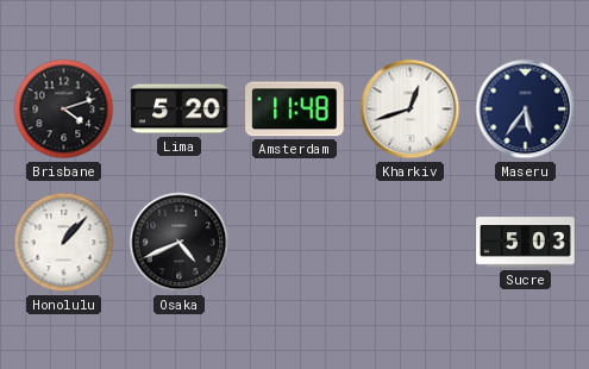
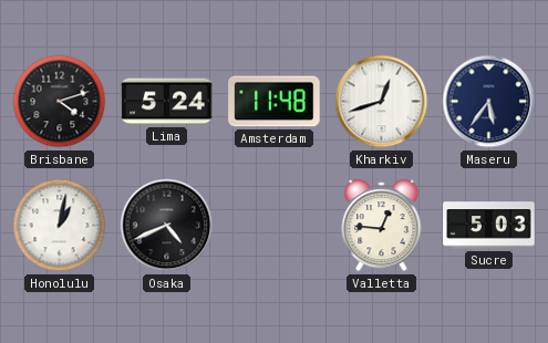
Lima: 5:20 -> 5:24 (167, 102)
Honolulu: 1:07 -> 1:02 (60, 226)
Valletta: none -> 12:46 (382, 226)
